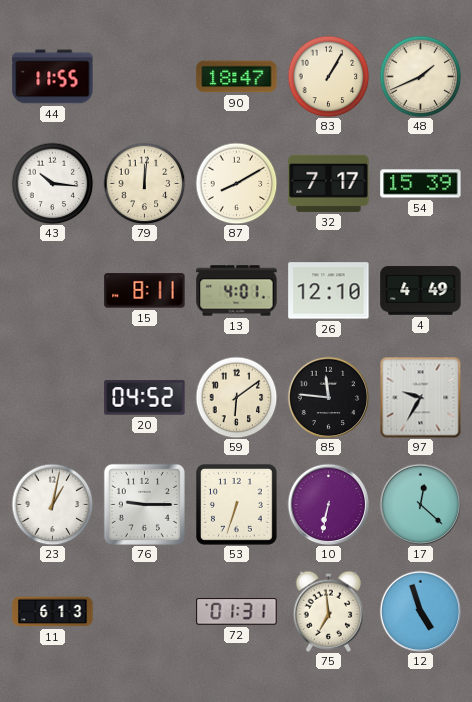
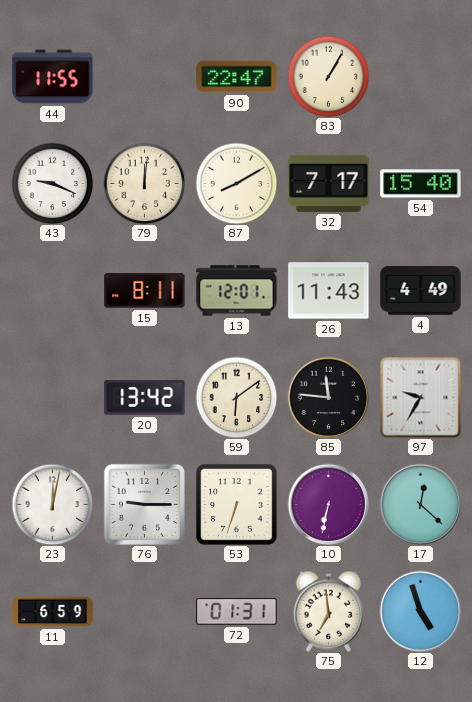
90: 18:47 -> 22:47 (237, 77)
48: 1:41 -> none (420, 76)
43: 10:16 -> 9:19 (52, 183)
54: 15:39 -> 15:40 (421, 184)
13: 4:01 -> 12:01 (237, 291)
26: 12:10 -> 11:43 (329, 291)
20: 04:52 -> 13:42 (145, 398)
23: 1:02 -> 12:02 (52, 504)
11: 6:13 -> 6:59 (53, 612)
